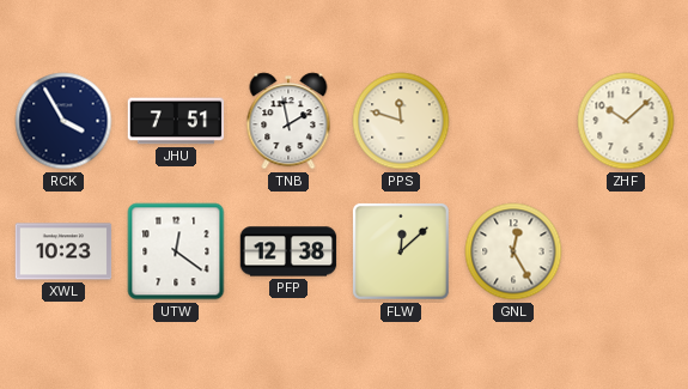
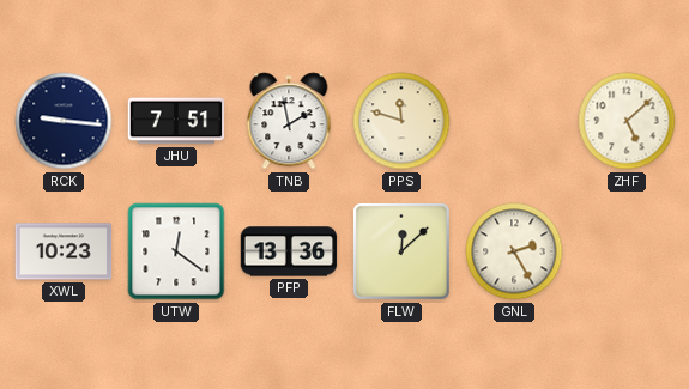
RCK: 3:55 -> 9:16 (64, 121)
ZHF: 10:08 -> 5:08 (627, 121)
PFP: 12:38 -> 13:36 (289, 251)
GNL: 12:25 -> 2:25 (514, 251)
